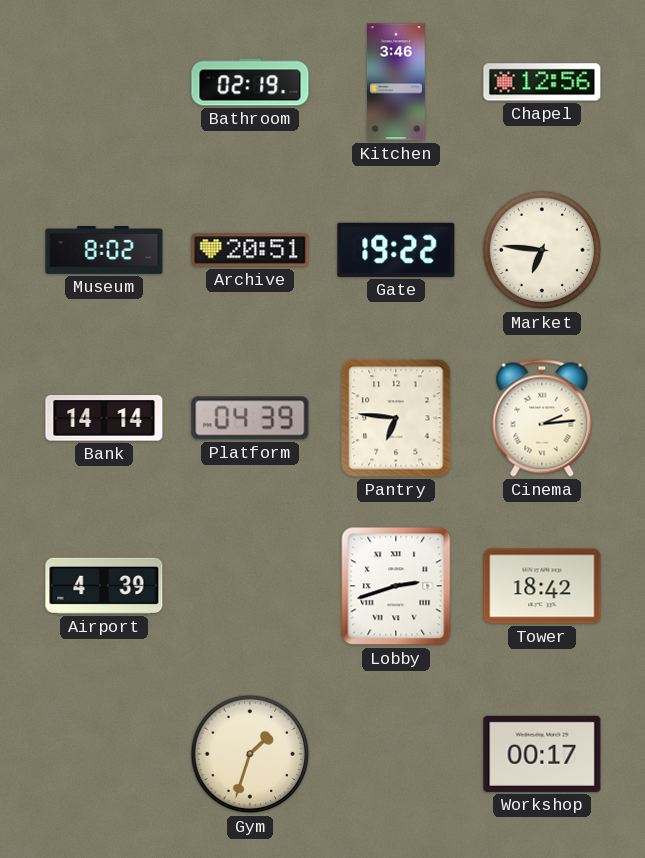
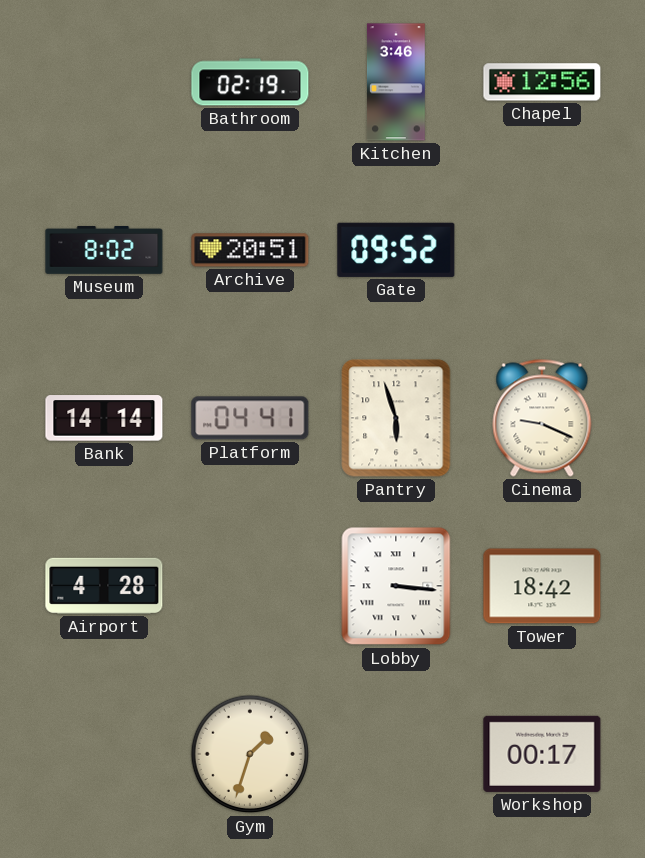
Gate: 19:22 -> 09:52 (396, 250)
Market: 6:46 -> none (542, 250)
Platform: 04:39 -> 04:41 (250, 418)
Pantry: 6:46 -> 5:57 (396, 418)
Cinema: 2:14 -> 9:19 (542, 418)
Airport: 4:39 -> 4:28 (104, 586)
Lobby: 2:42 -> 3:16 (396, 586)
